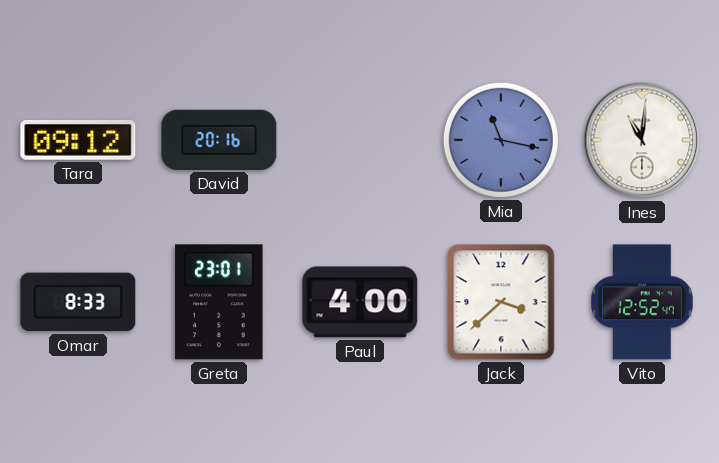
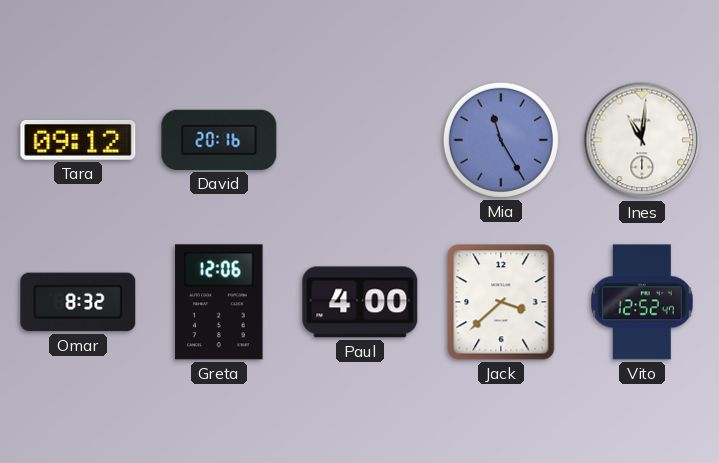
Mia: 11:17 -> 11:25 (501, 140)
Omar: 8:33 -> 8:32 (78, 302)
Greta: 23:01 -> 12:06 (219, 302)
